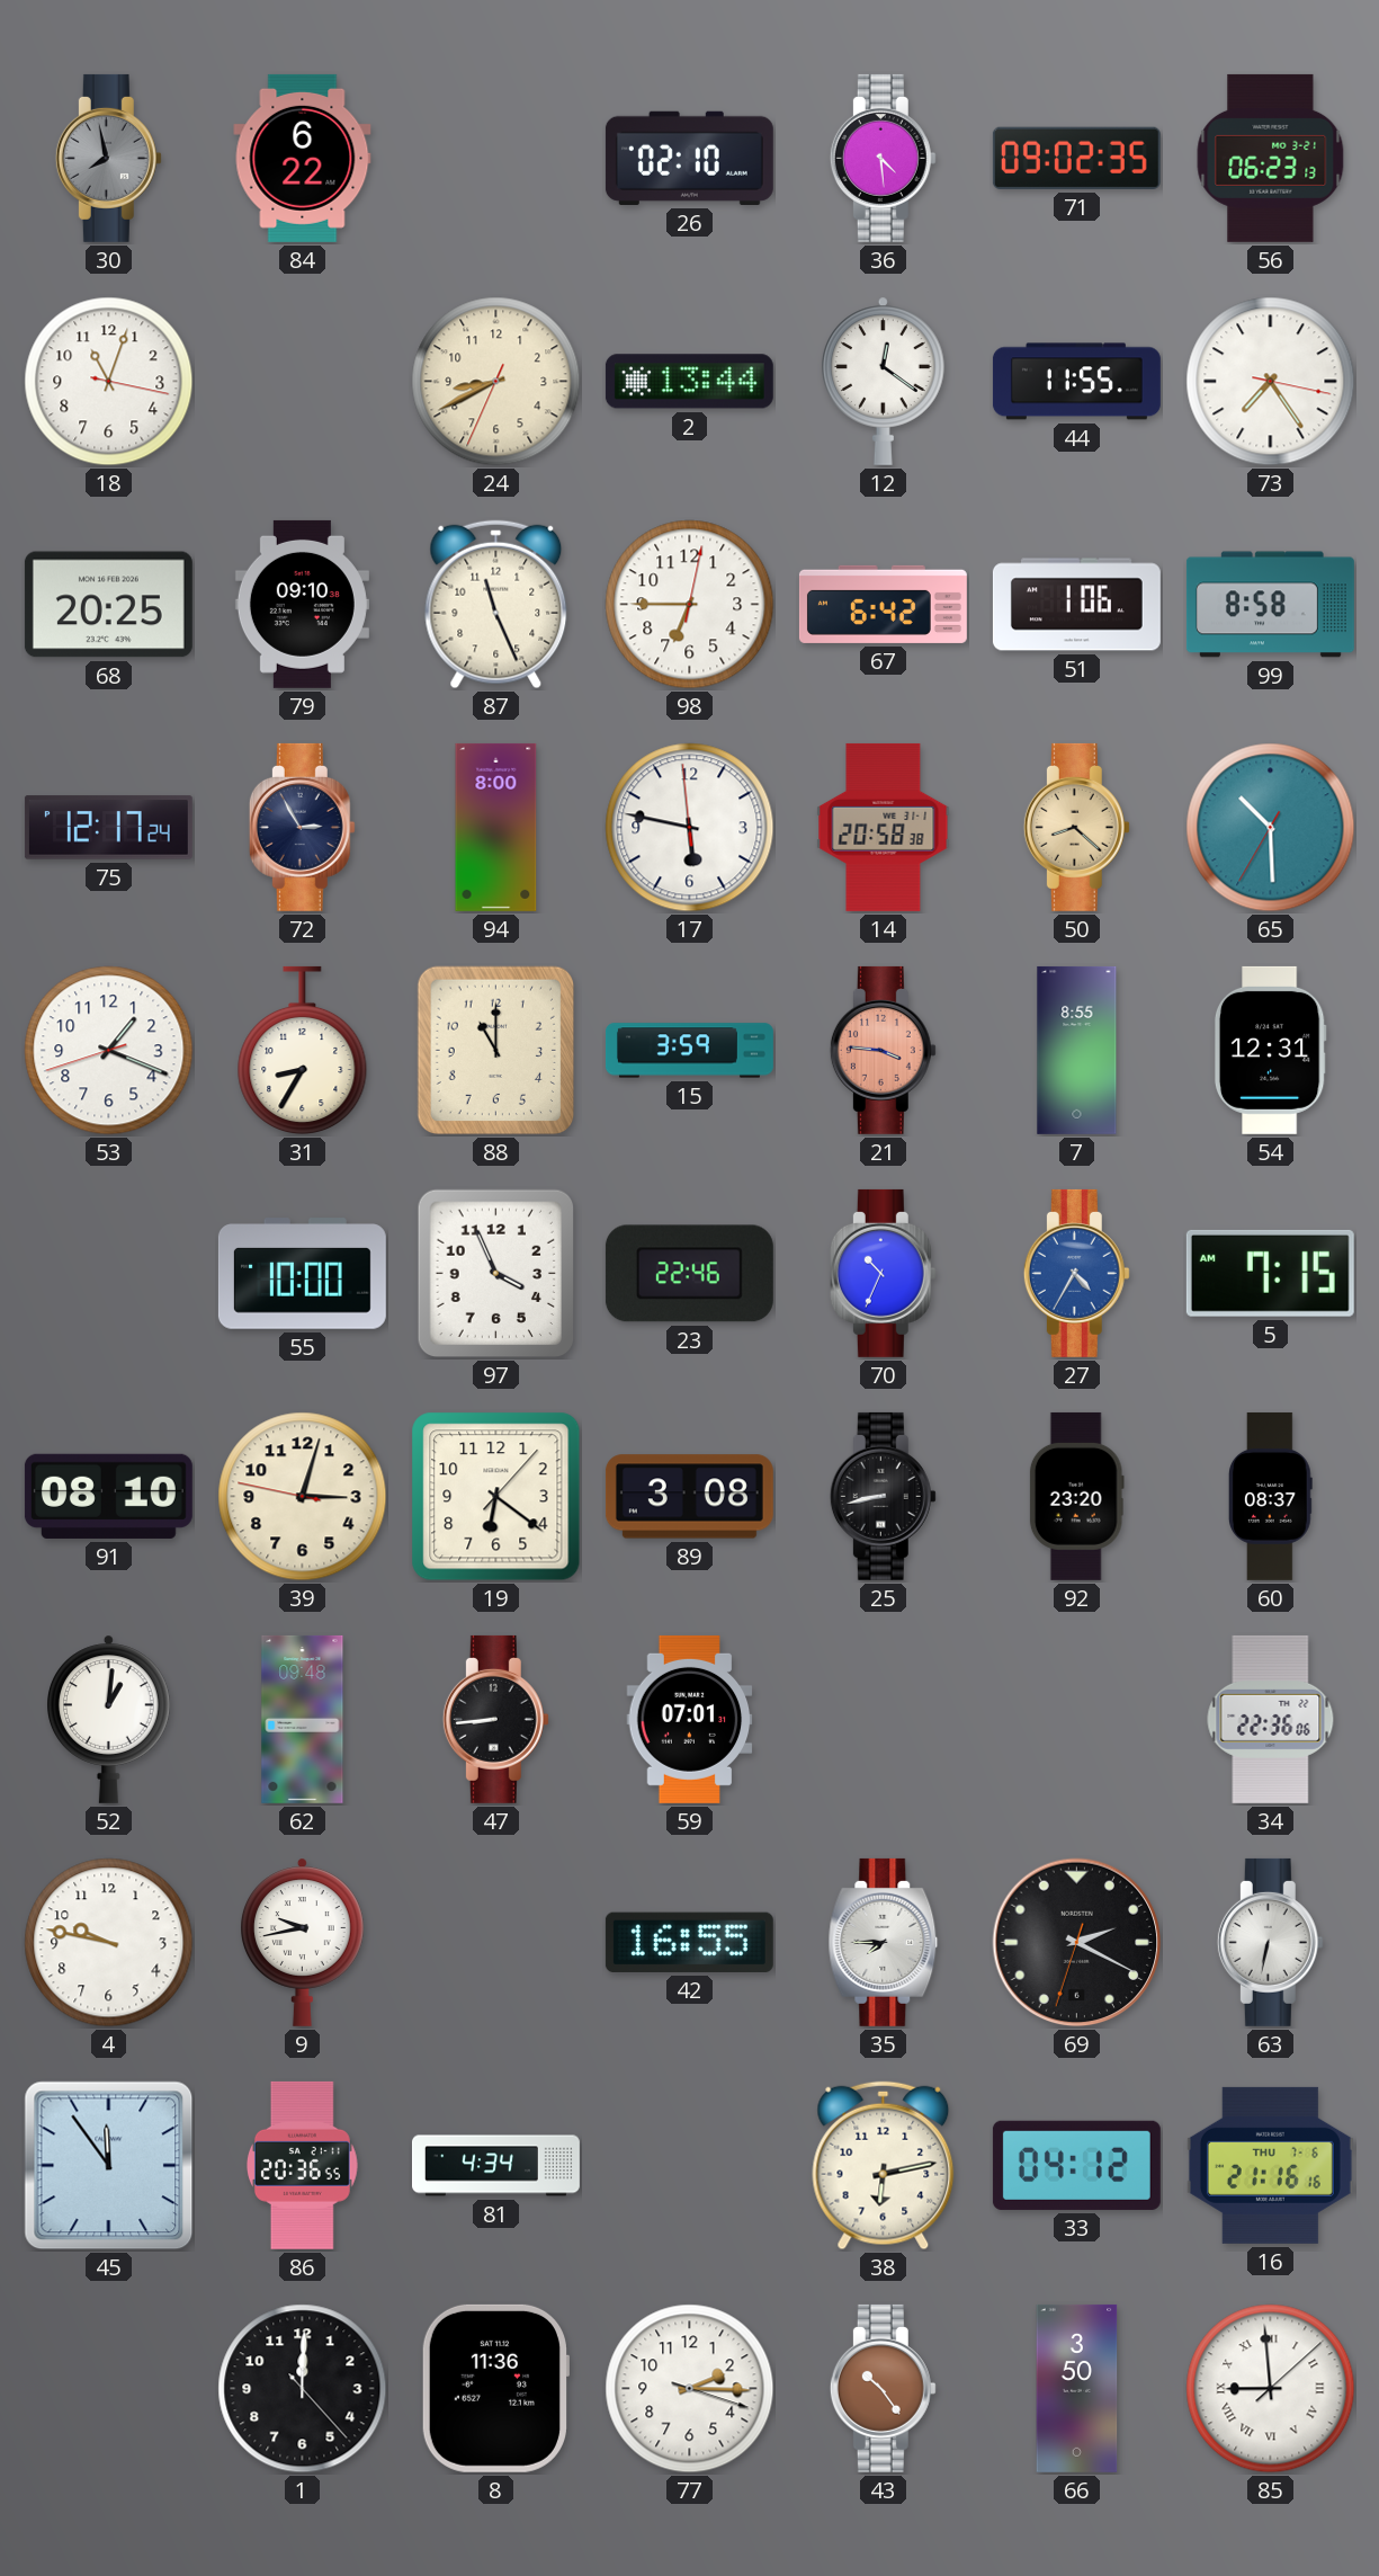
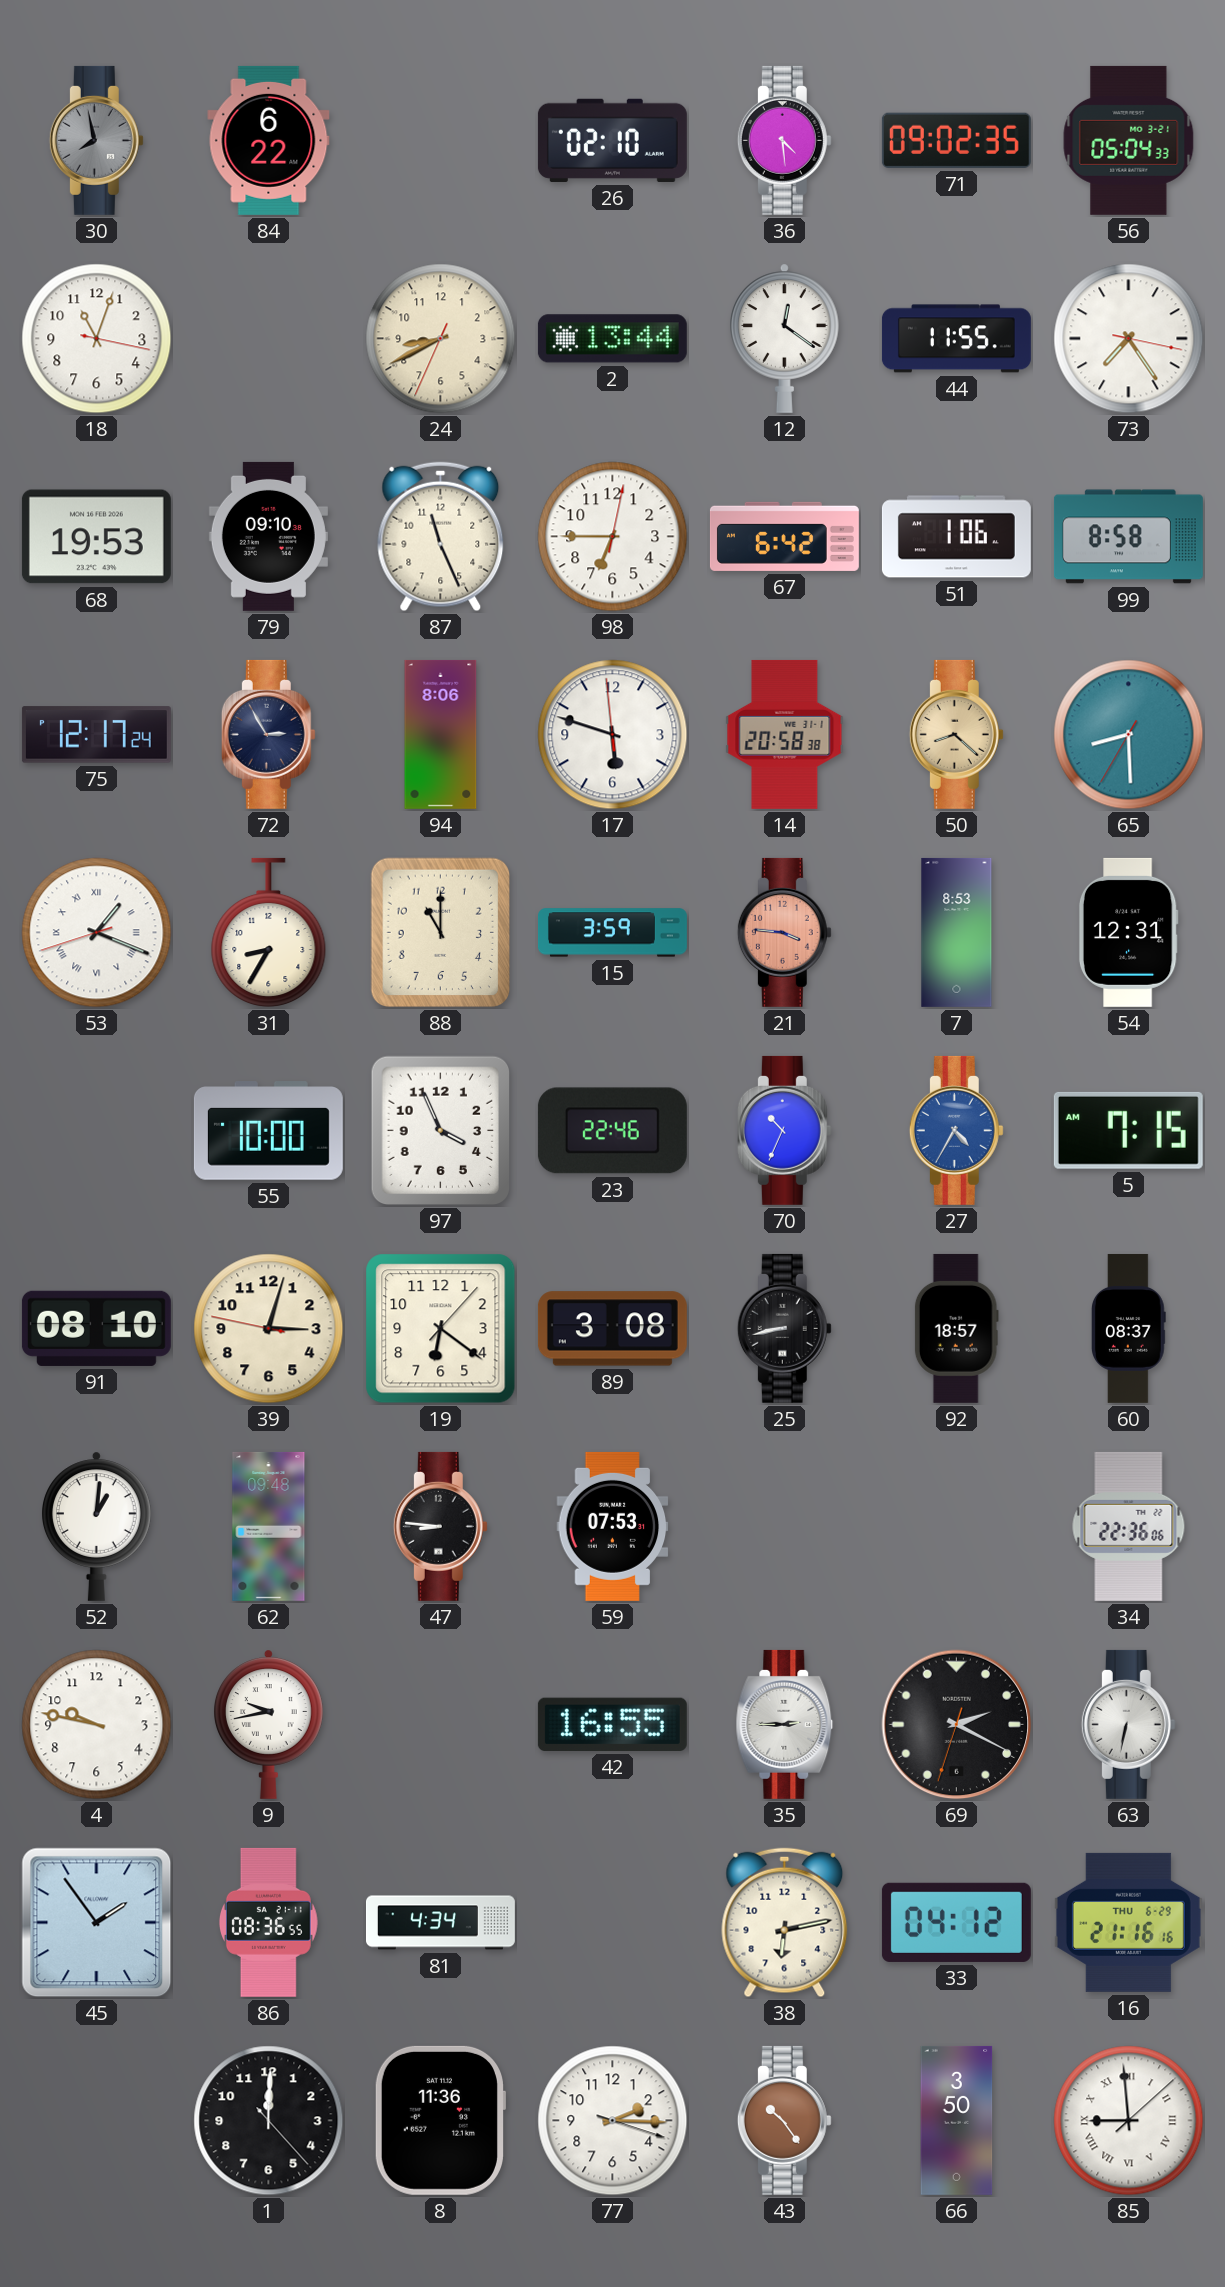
56: 06:23 -> 05:04 (1129, 140)
68: 20:25 -> 19:53 (96, 537)
94: 8:00 -> 8:06 (441, 734)
17: 5:46 -> 5:47 (613, 735)
65: 10:29 -> 8:29 (1129, 735)
53 numerals: Arabic -> Roman (97, 933)
7: 8:55 -> 8:53 (957, 932)
92: 23:20 -> 18:57 (956, 1328)
47: 8:44 -> 8:46 (440, 1526)
59: 07:01 -> 07:53 (613, 1526)
35: 7:45 -> 2:45 (785, 1724)
45: 11:54 -> 1:54 (97, 1923)
86: 20:36 -> 08:36 (268, 1922)
16 date: THU 7-6 -> THU 6-29 (1128, 1922)
